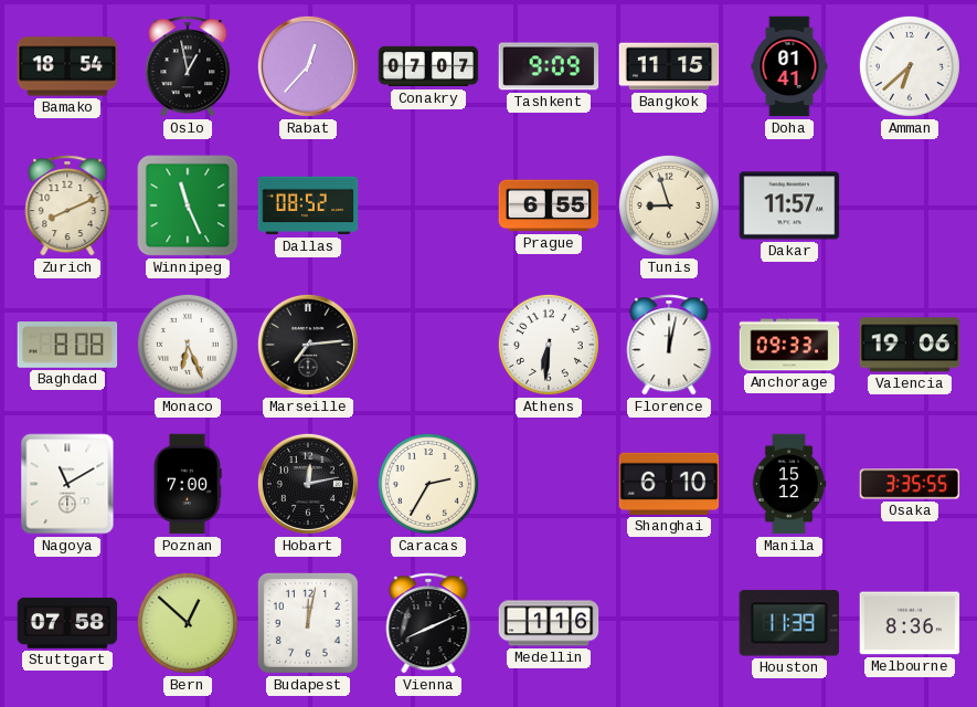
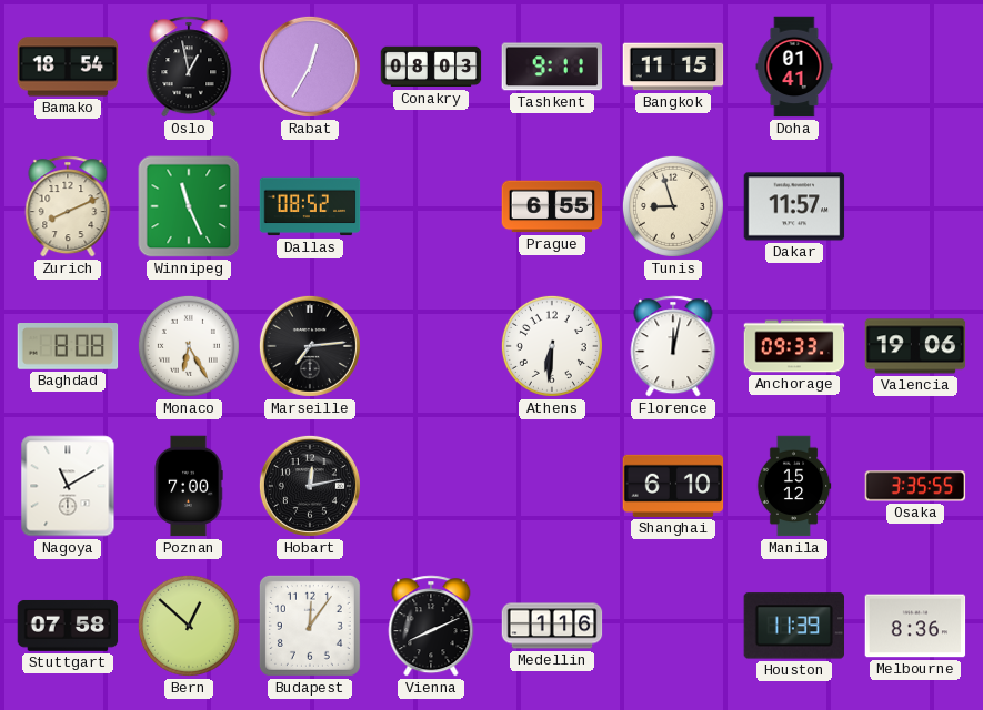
Rabat: 12:37 -> 12:35 (310, 67)
Conakry: 07:07 -> 08:03 (431, 67)
Tashkent: 9:09 -> 9:11 (552, 67)
Amman: 6:38 -> none (910, 66)
Monaco: 6:26 -> 6:25 (189, 346)
Caracas: 2:35 -> none (428, 484)
Budapest: 12:02 -> 12:06 (310, 626)
